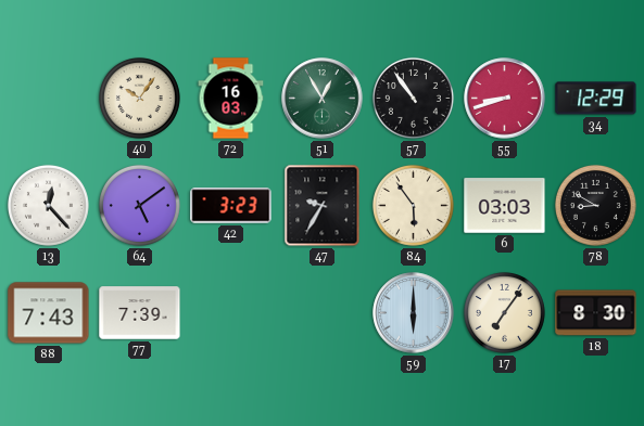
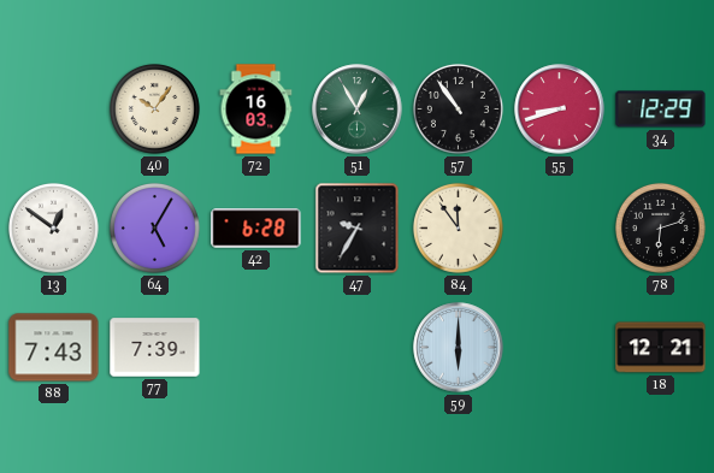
13: 12:23 -> 12:51 (53, 227)
64: 5:09 -> 5:05 (154, 227)
42: 3:23 -> 6:28 (256, 229)
84: 5:54 -> 11:54 (458, 227)
6: 03:03 -> none (505, 206)
78: 8:50 -> 6:12 (660, 227)
17: 7:06 -> none (504, 312)
18: 8:30 -> 12:21 (661, 348)
